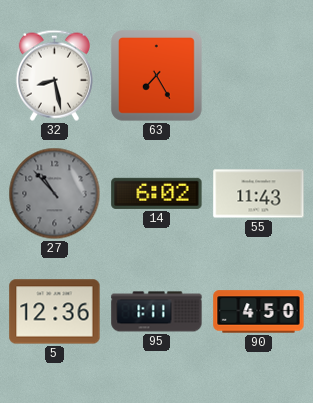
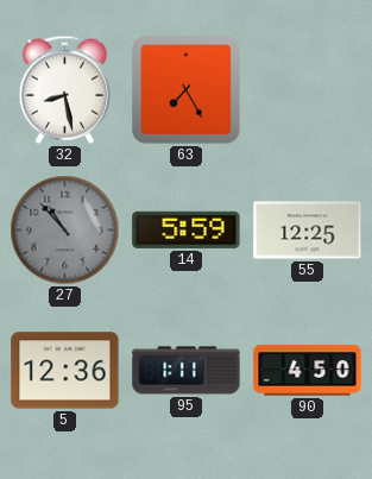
14: 6:02 -> 5:59 (187, 229)
55: 11:43 -> 12:25 (308, 231)
